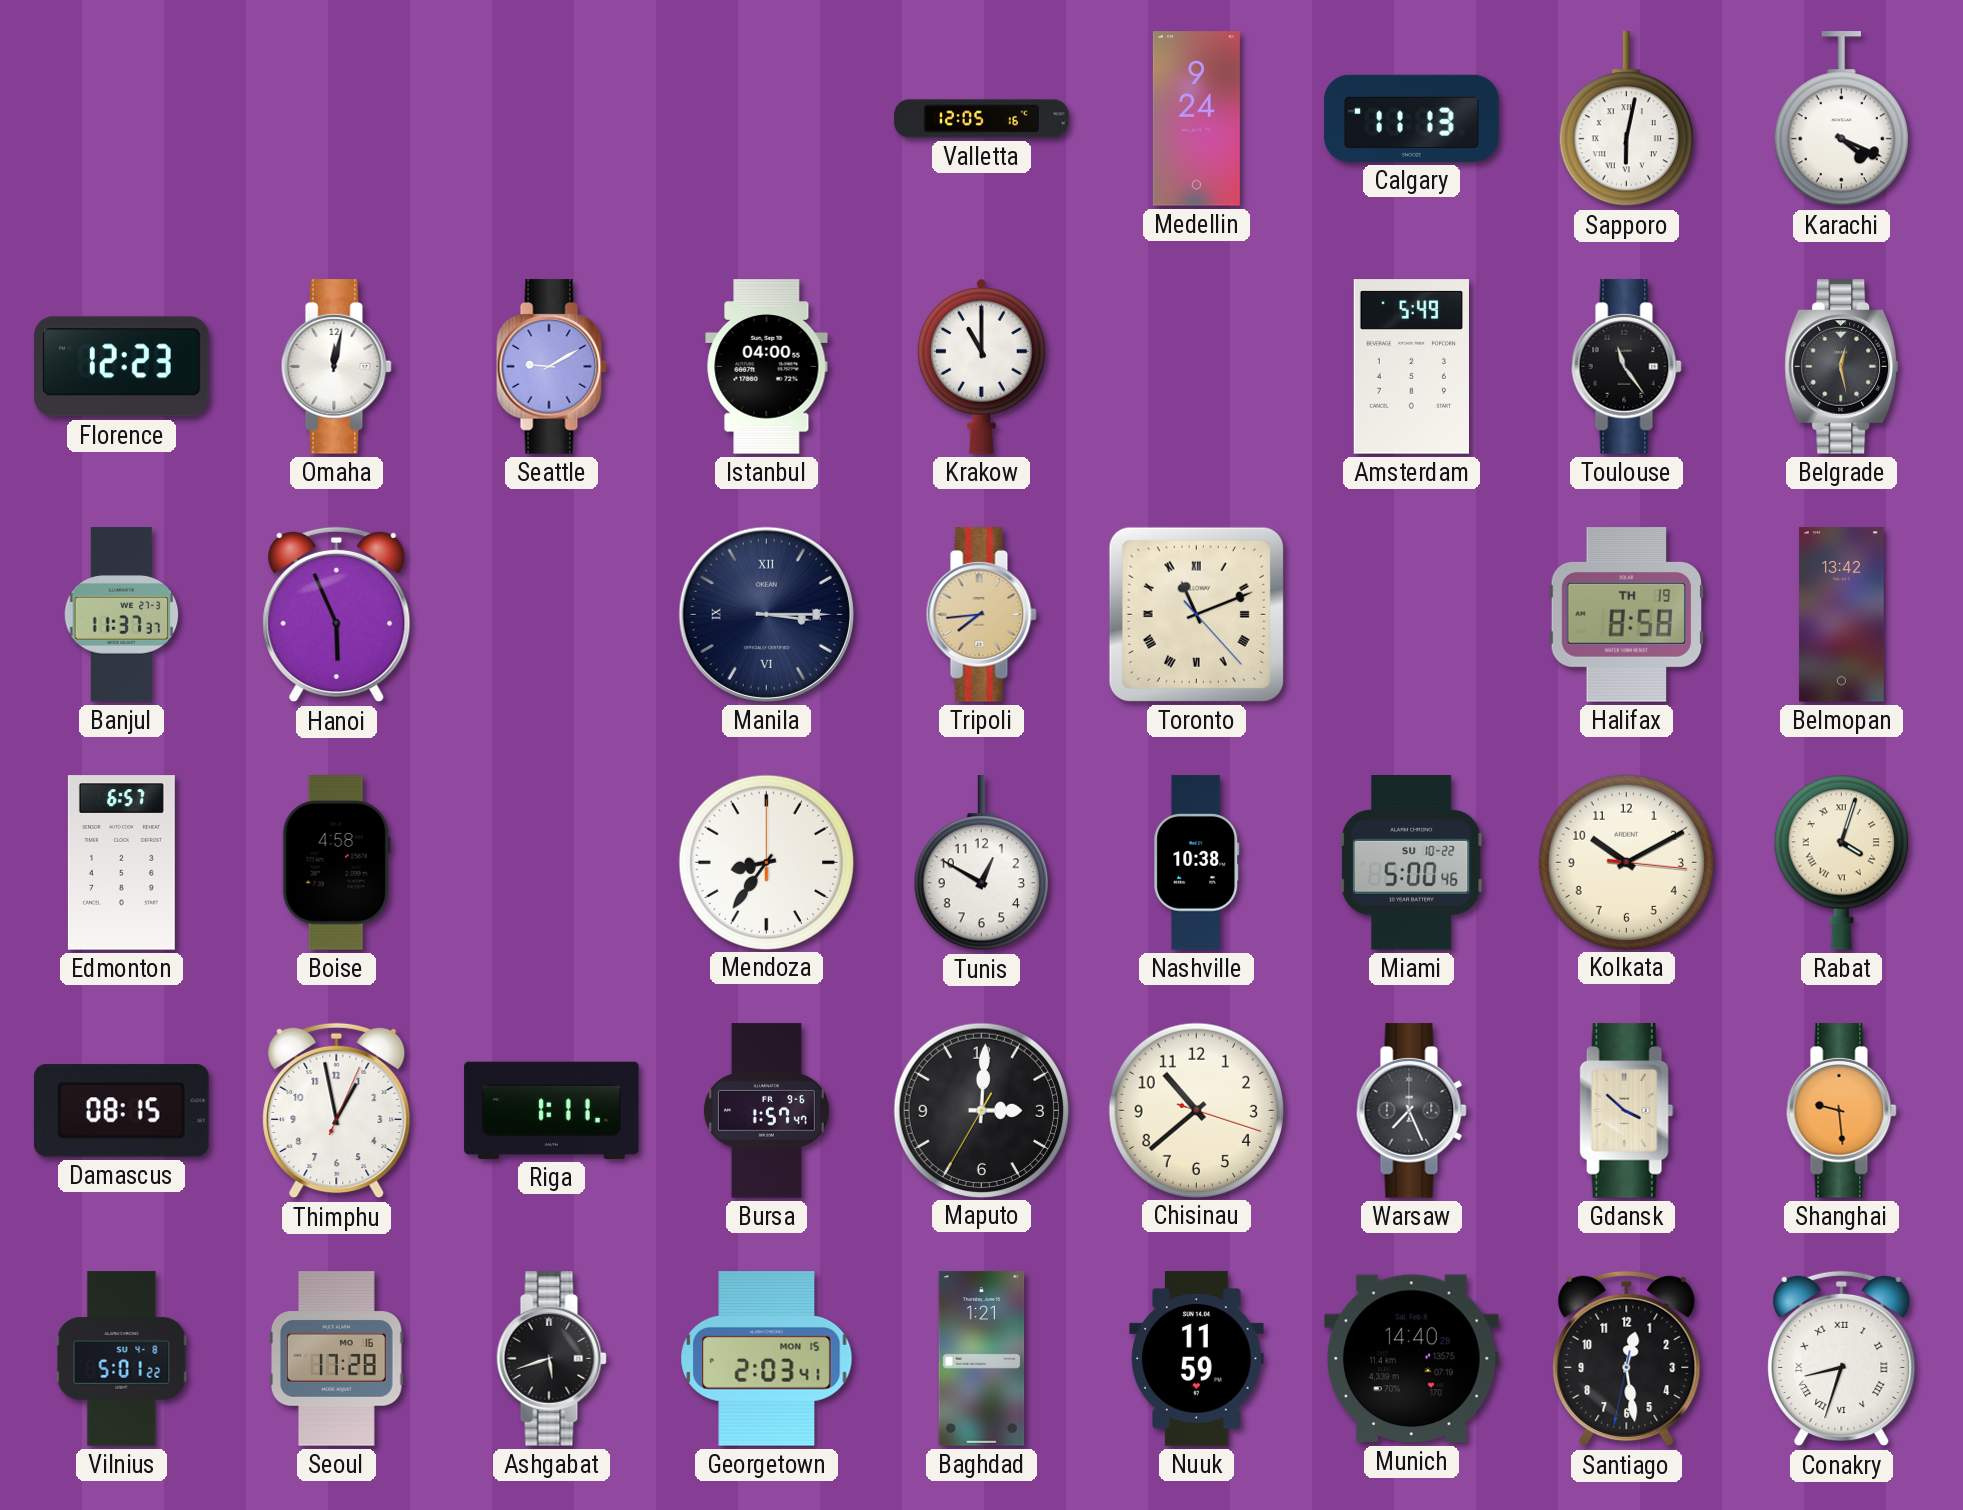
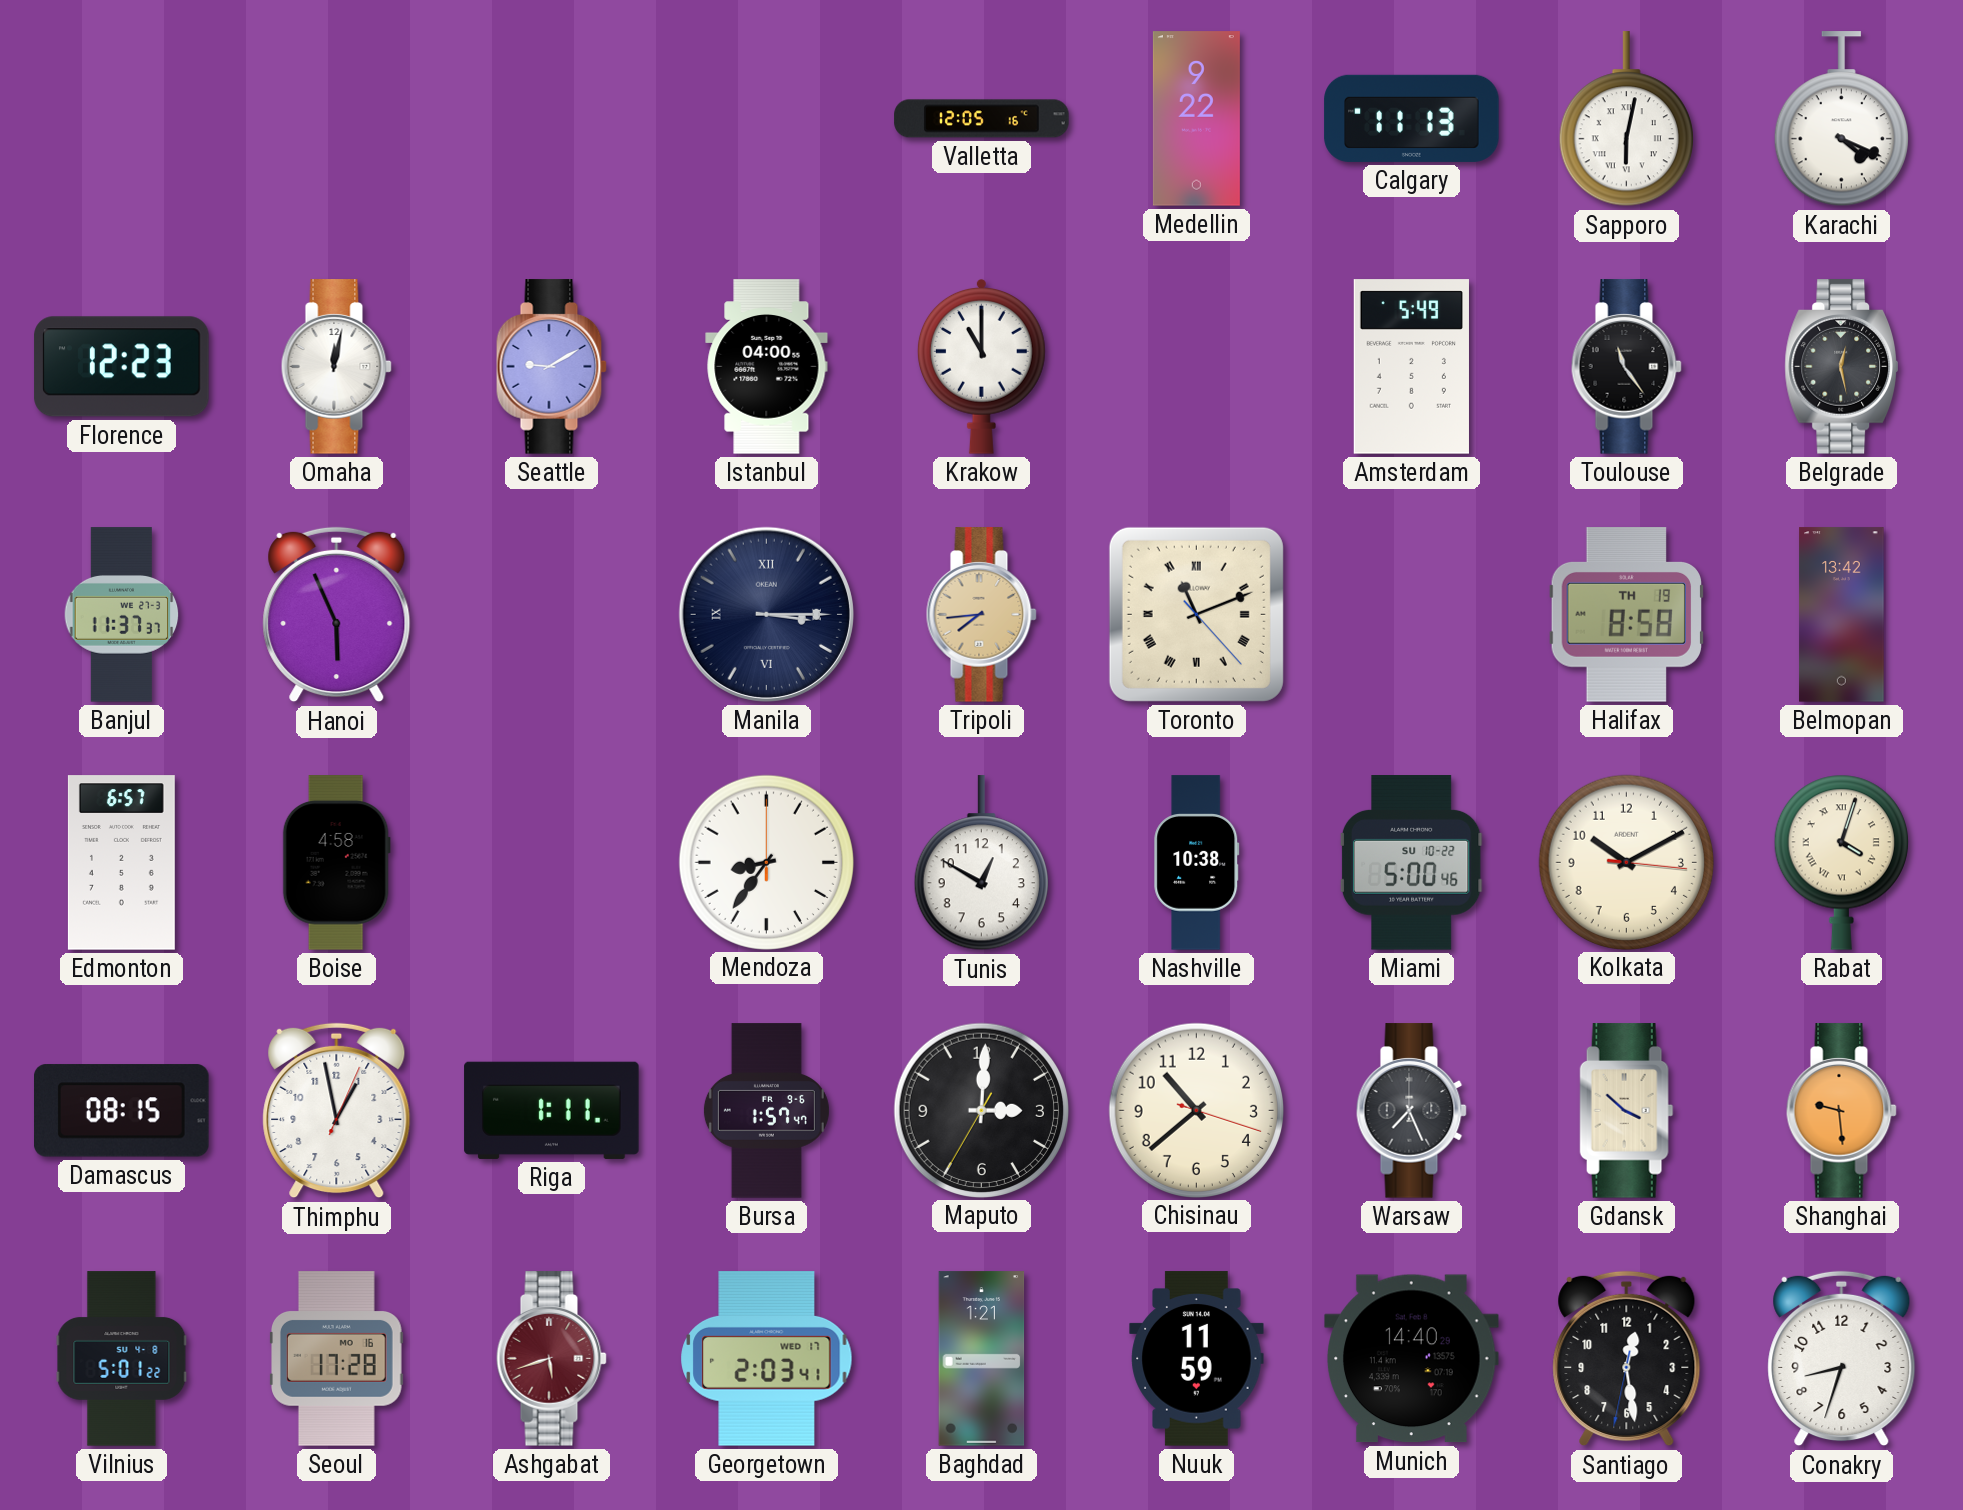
Medellin: 9:24 -> 9:22 (1196, 119)
Ashgabat dial: black -> burgundy (551, 1359)
Georgetown date: MON 15 -> WED 17 (767, 1359)
Conakry numerals: Roman -> Arabic (1842, 1359)
